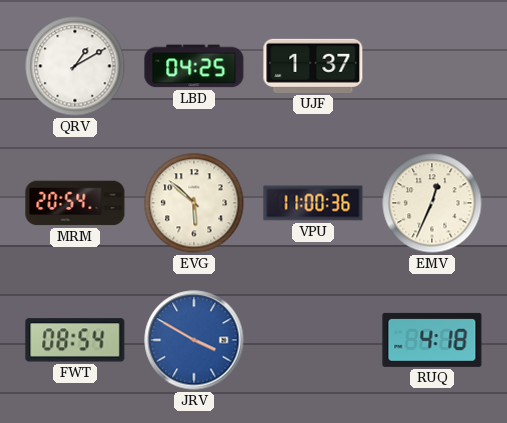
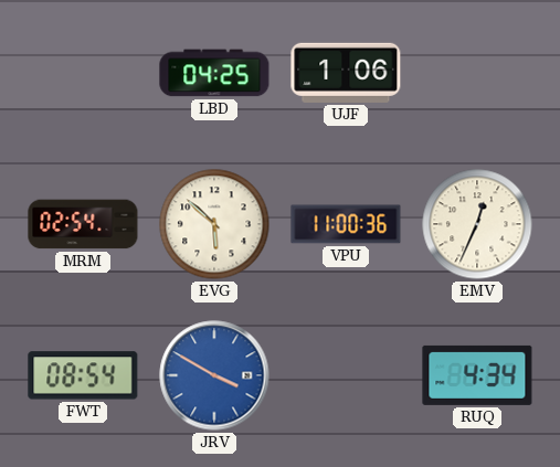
QRV: 1:10 -> none (75, 66)
UJF: 1:37 -> 1:06 (346, 73)
MRM: 20:54 -> 02:54 (83, 224)
RUQ: 4:18 -> 4:34 (477, 375)
